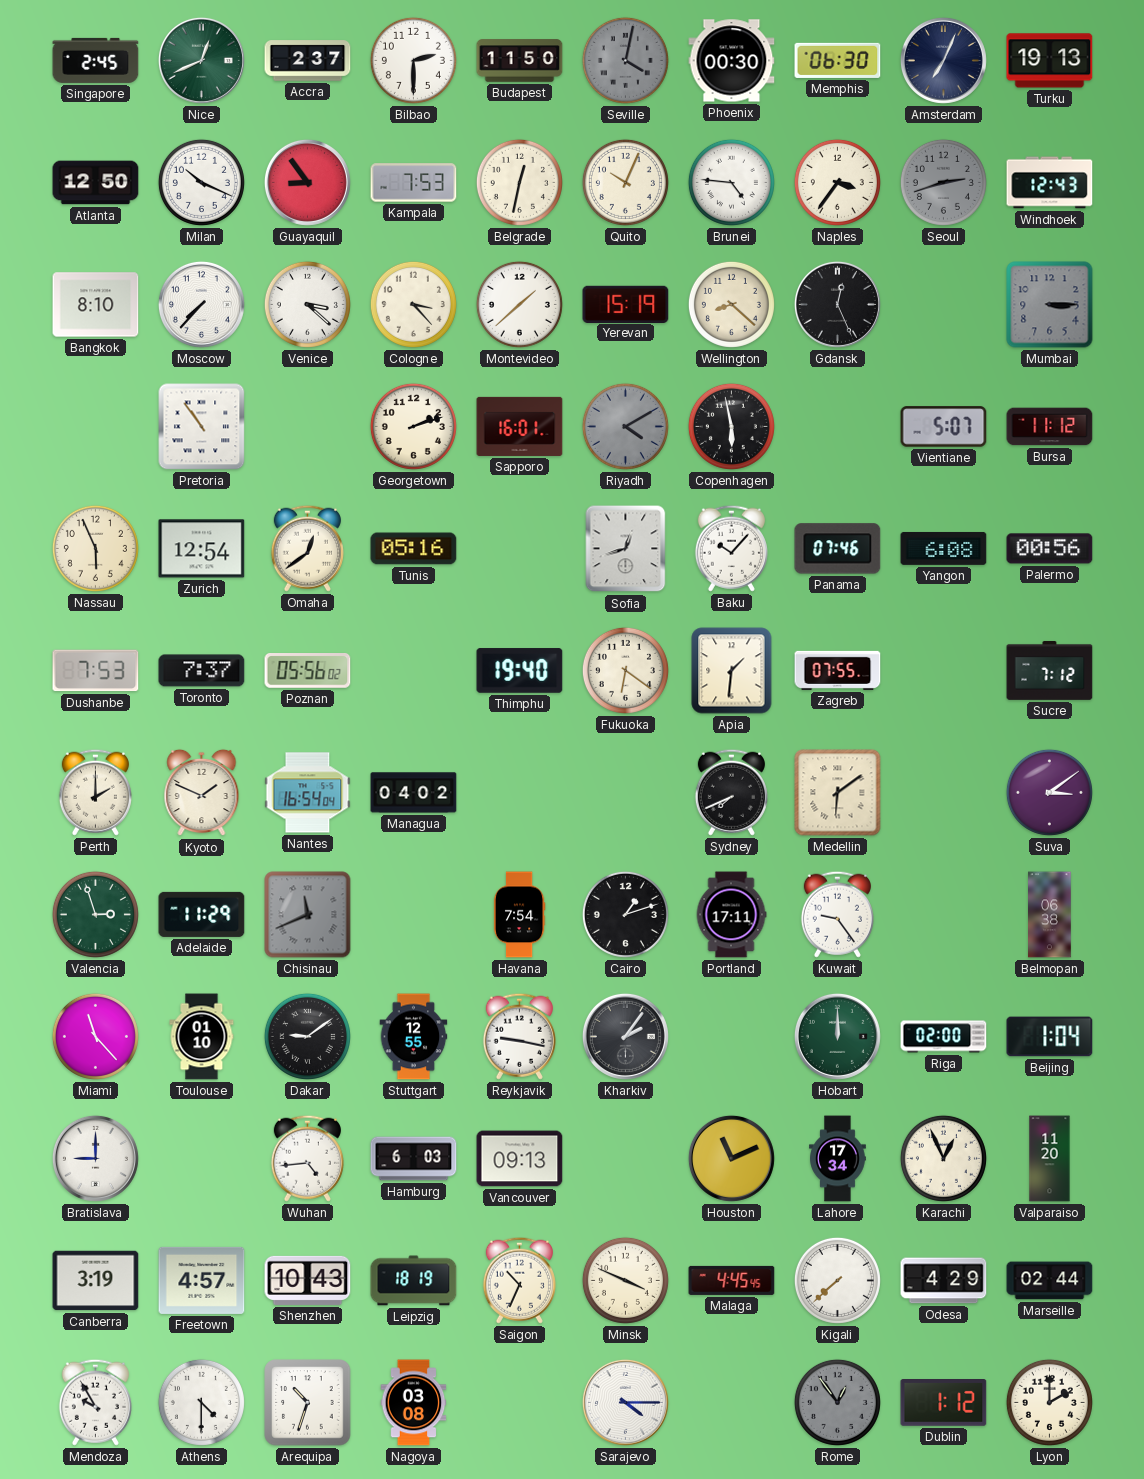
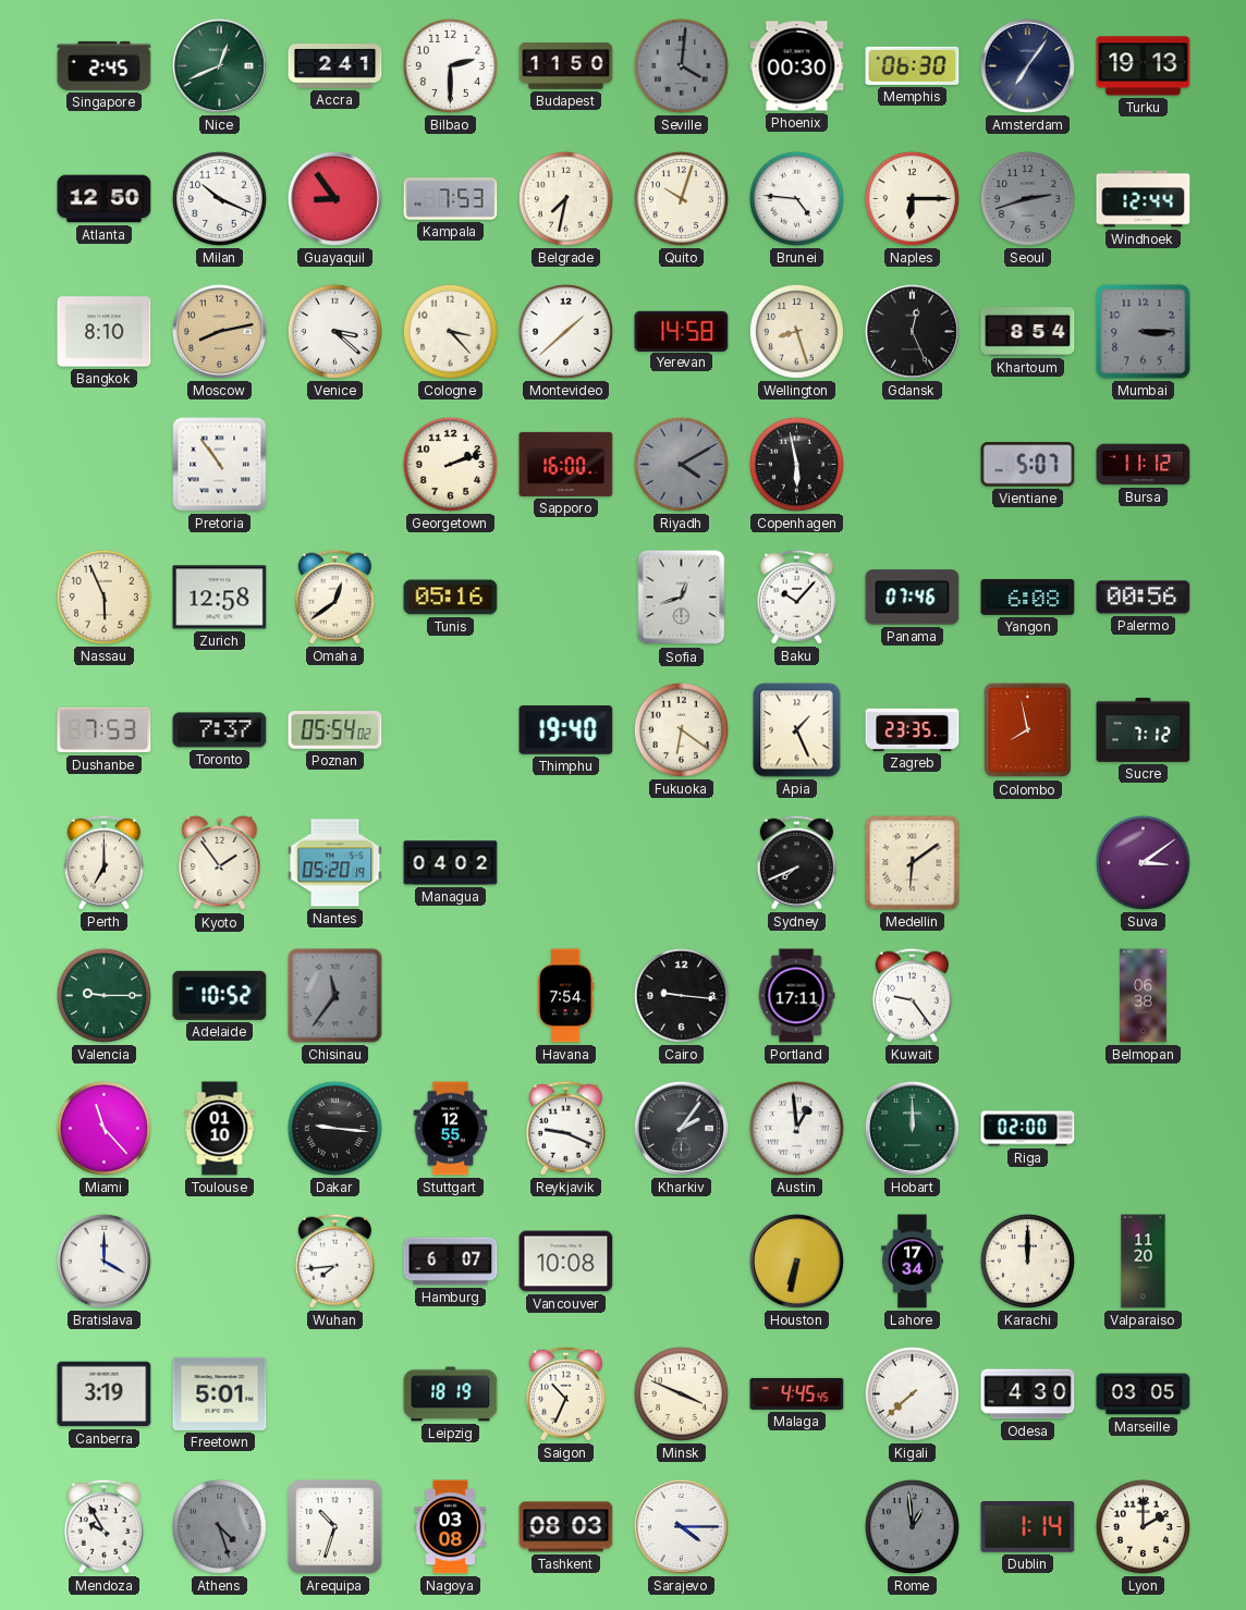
Accra: 2:37 -> 2:41 (335, 66)
Seville: 4:02 -> 4:01 (681, 65)
Amsterdam: 7:04 -> 7:06 (1027, 65)
Belgrade: 12:32 -> 7:32 (565, 198)
Quito: 10:04 -> 10:03 (681, 198)
Naples: 3:36 -> 6:15 (912, 198)
Windhoek: 12:43 -> 12:44 (1144, 199)
Moscow: 7:37 -> 8:13 (219, 331)
Moscow dial: white -> champagne (219, 331)
Yerevan: 15:19 -> 14:58 (682, 331)
Wellington: 8:22 -> 8:27 (796, 331)
Khartoum: none -> 8:54 (1028, 332)
Sapporo: 16:01 -> 16:00 (566, 464)
Zurich: 12:54 -> 12:58 (220, 598)
Poznan: 05:56 -> 05:54 (335, 730)
Apia: 1:31 -> 1:26 (797, 730)
Zagreb: 07:55 -> 23:35 (913, 729)
Colombo: none -> 7:58 (1028, 730)
Perth: 2:00 -> 7:00 (103, 862)
Kyoto: 1:49 -> 1:54 (220, 863)
Nantes: 16:54 -> 05:20 (335, 863)
Valencia: 2:57 -> 9:15 (103, 995)
Adelaide: 11:29 -> 10:52 (220, 995)
Chisinau: 11:41 -> 11:36 (335, 996)
Cairo: 1:12 -> 9:16 (681, 995)
Dakar: 9:09 -> 9:16 (334, 1128)
Reykjavik: 9:17 -> 9:19 (565, 1128)
Austin: none -> 12:59 (796, 1128)
Beijing: 1:04 -> none (1050, 1037)
Bratislava: 9:00 -> 4:00 (103, 1261)
Wuhan: 4:44 -> 7:44 (334, 1261)
Hamburg: 6:03 -> 6:07 (451, 1262)
Vancouver: 09:13 -> 10:08 (566, 1262)
Houston: 11:11 -> 6:32 (796, 1261)
Karachi: 12:56 -> 12:00 (1027, 1261)
Freetown: 4:57 -> 5:01 (220, 1393)
Shenzhen: 10:43 -> none (308, 1280)
Odesa: 4:29 -> 4:30 (1028, 1394)
Marseille: 02:44 -> 03:05 (1144, 1394)
Athens: 4:30 -> 4:27 (219, 1526)
Athens dial: white -> grey (219, 1526)
Tashkent: none -> 08:03 (566, 1527)
Rome: 12:54 -> 12:59 (912, 1526)
Dublin: 1:12 -> 1:14 (1028, 1527)
